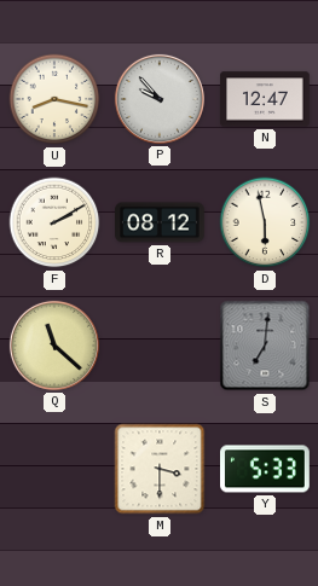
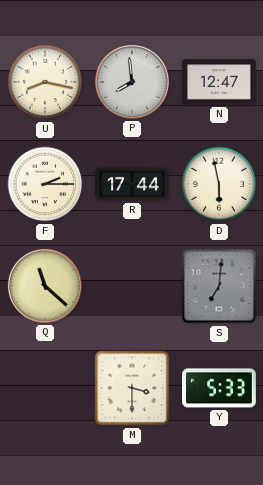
P: 9:53 -> 7:59 (132, 82)
F: 2:10 -> 2:15 (45, 184)
R: 08:12 -> 17:44 (132, 184)
